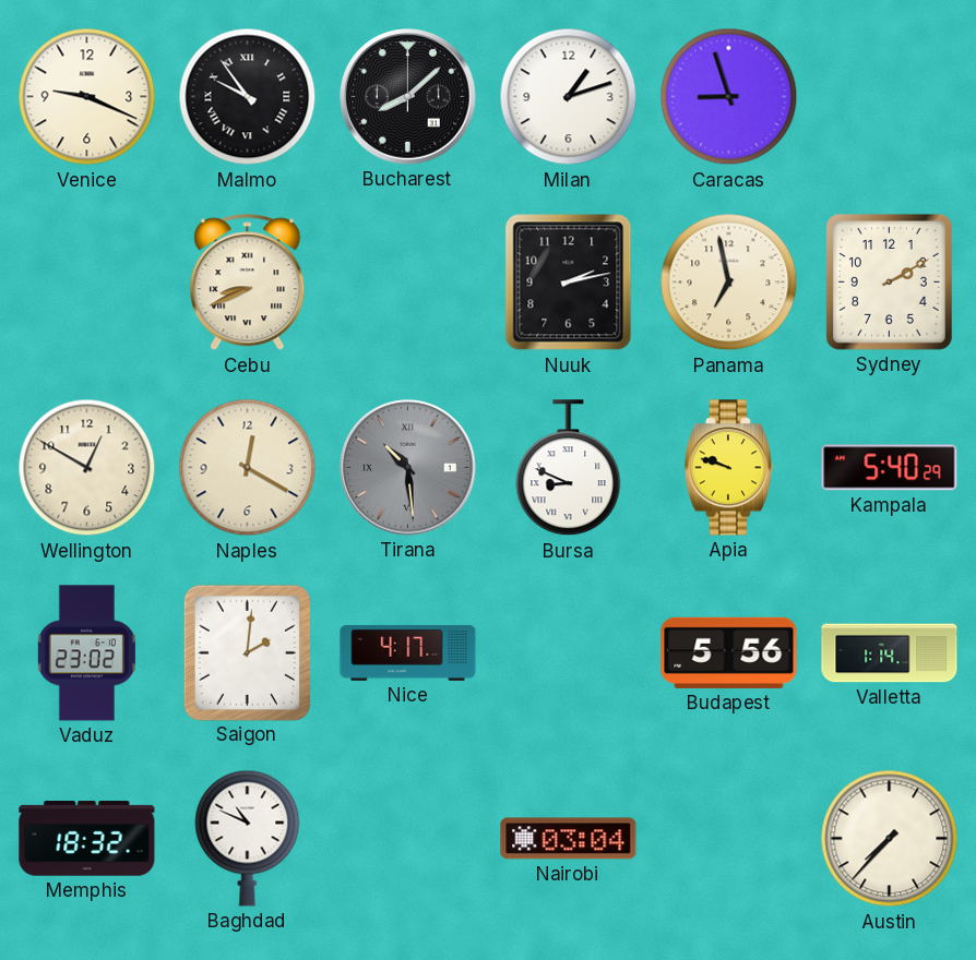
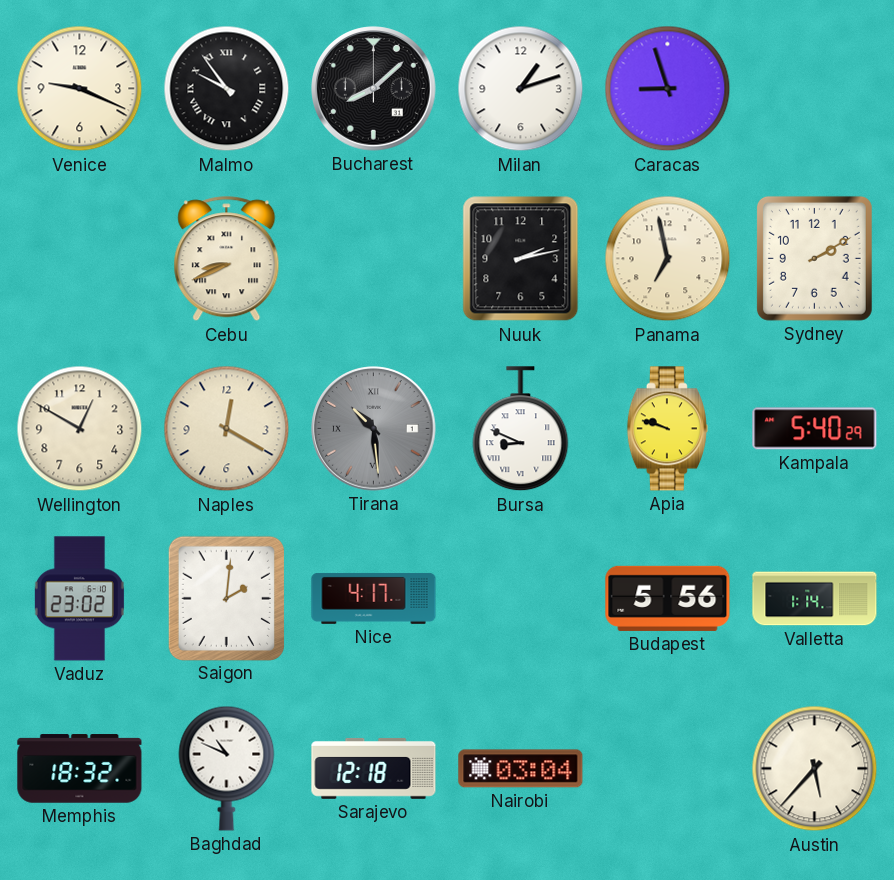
Sarajevo: none -> 12:18 (374, 768)
Austin: 7:37 -> 5:37 (815, 769)
